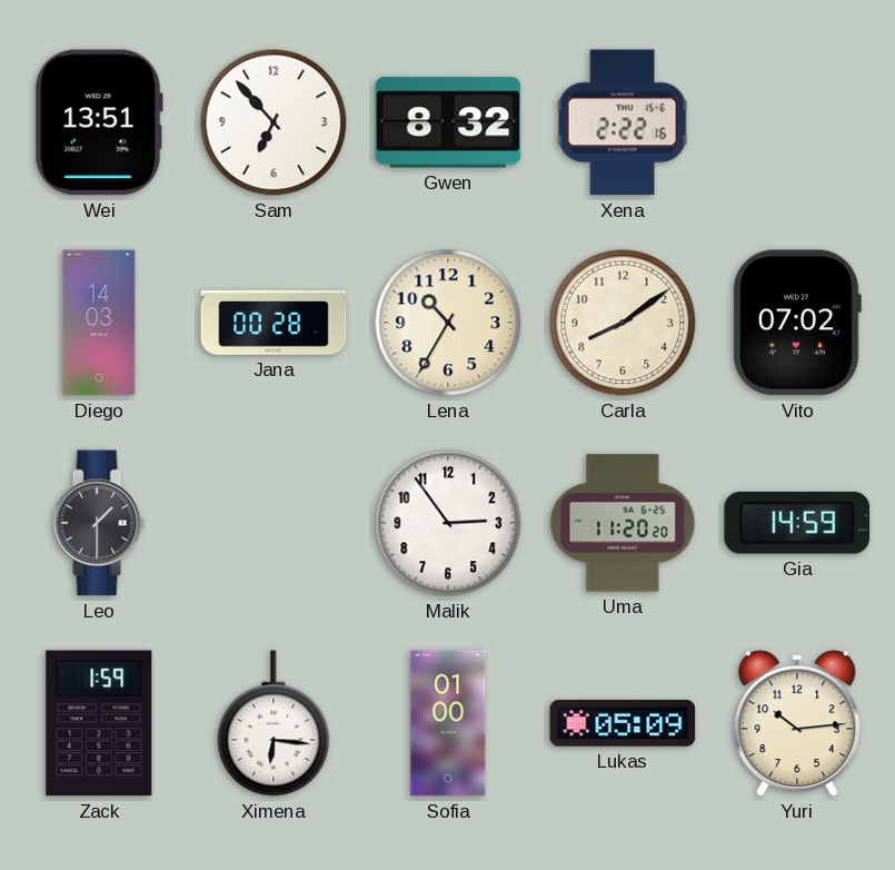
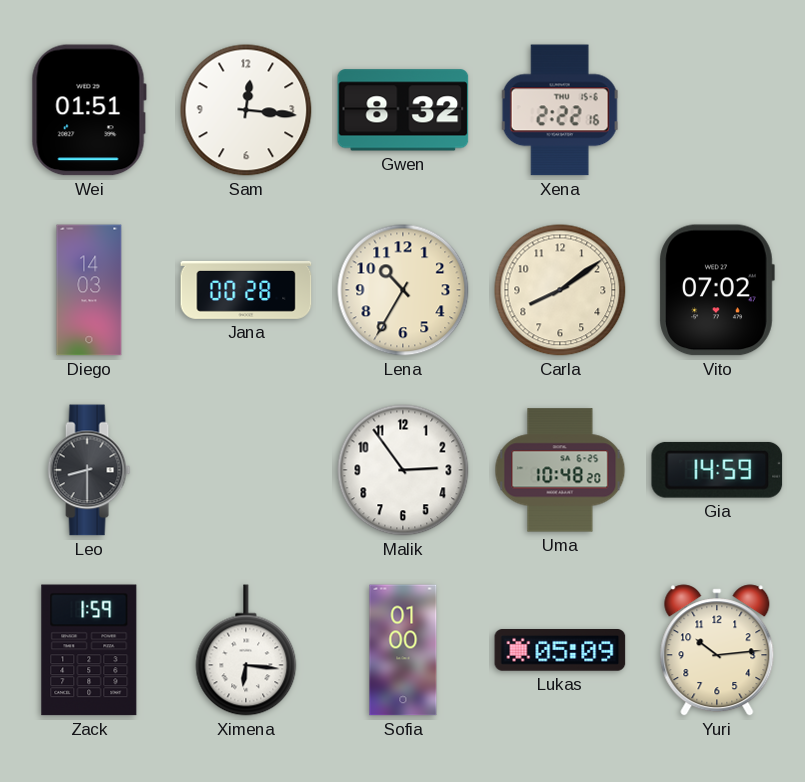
Wei: 13:51 -> 01:51 (89, 110)
Sam: 6:53 -> 12:16 (246, 110)
Leo: 1:30 -> 8:30 (89, 470)
Uma: 11:20 -> 10:48 (560, 470)
